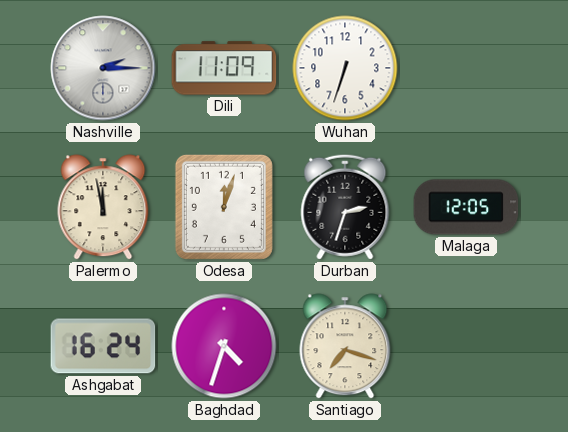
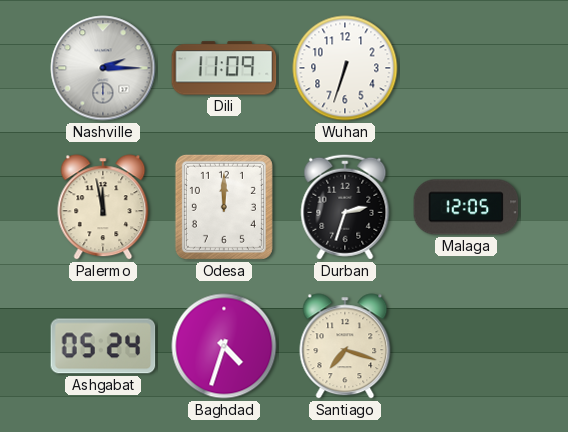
Odesa: 12:03 -> 12:00 (224, 207)
Ashgabat: 16:24 -> 05:24 (103, 346)
